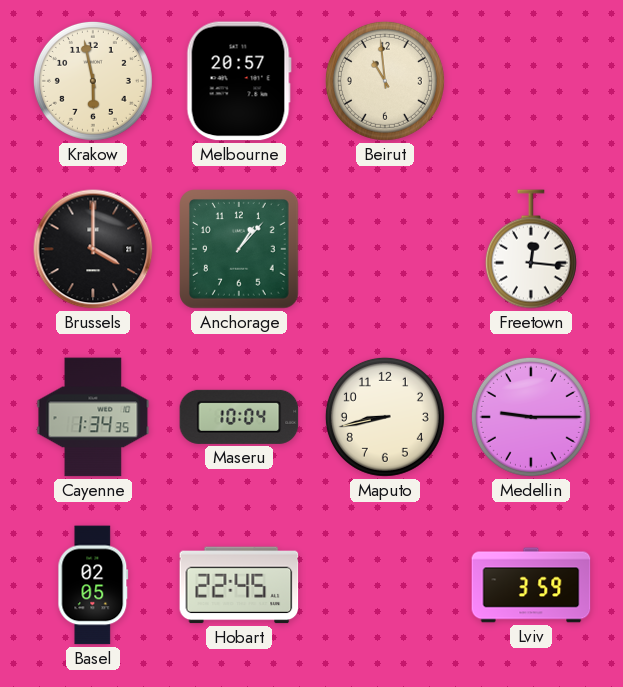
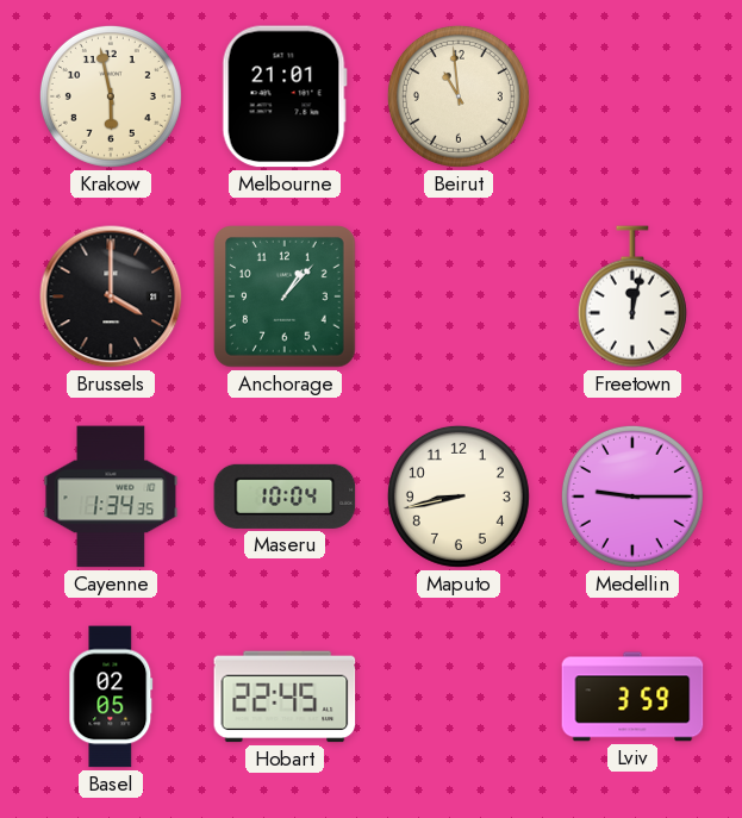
Melbourne: 20:57 -> 21:01 (285, 96)
Freetown: 12:16 -> 12:02 (632, 296)
